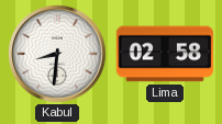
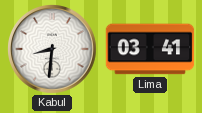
Lima: 02:58 -> 03:41 (150, 49)
